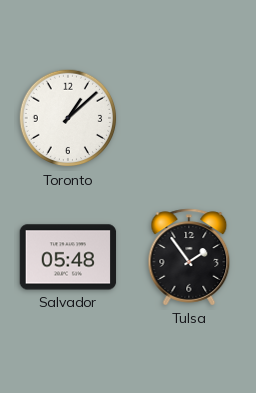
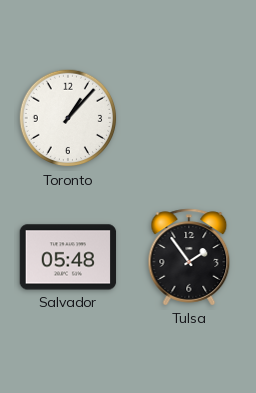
Toronto: 1:08 -> 1:07 (68, 118)
